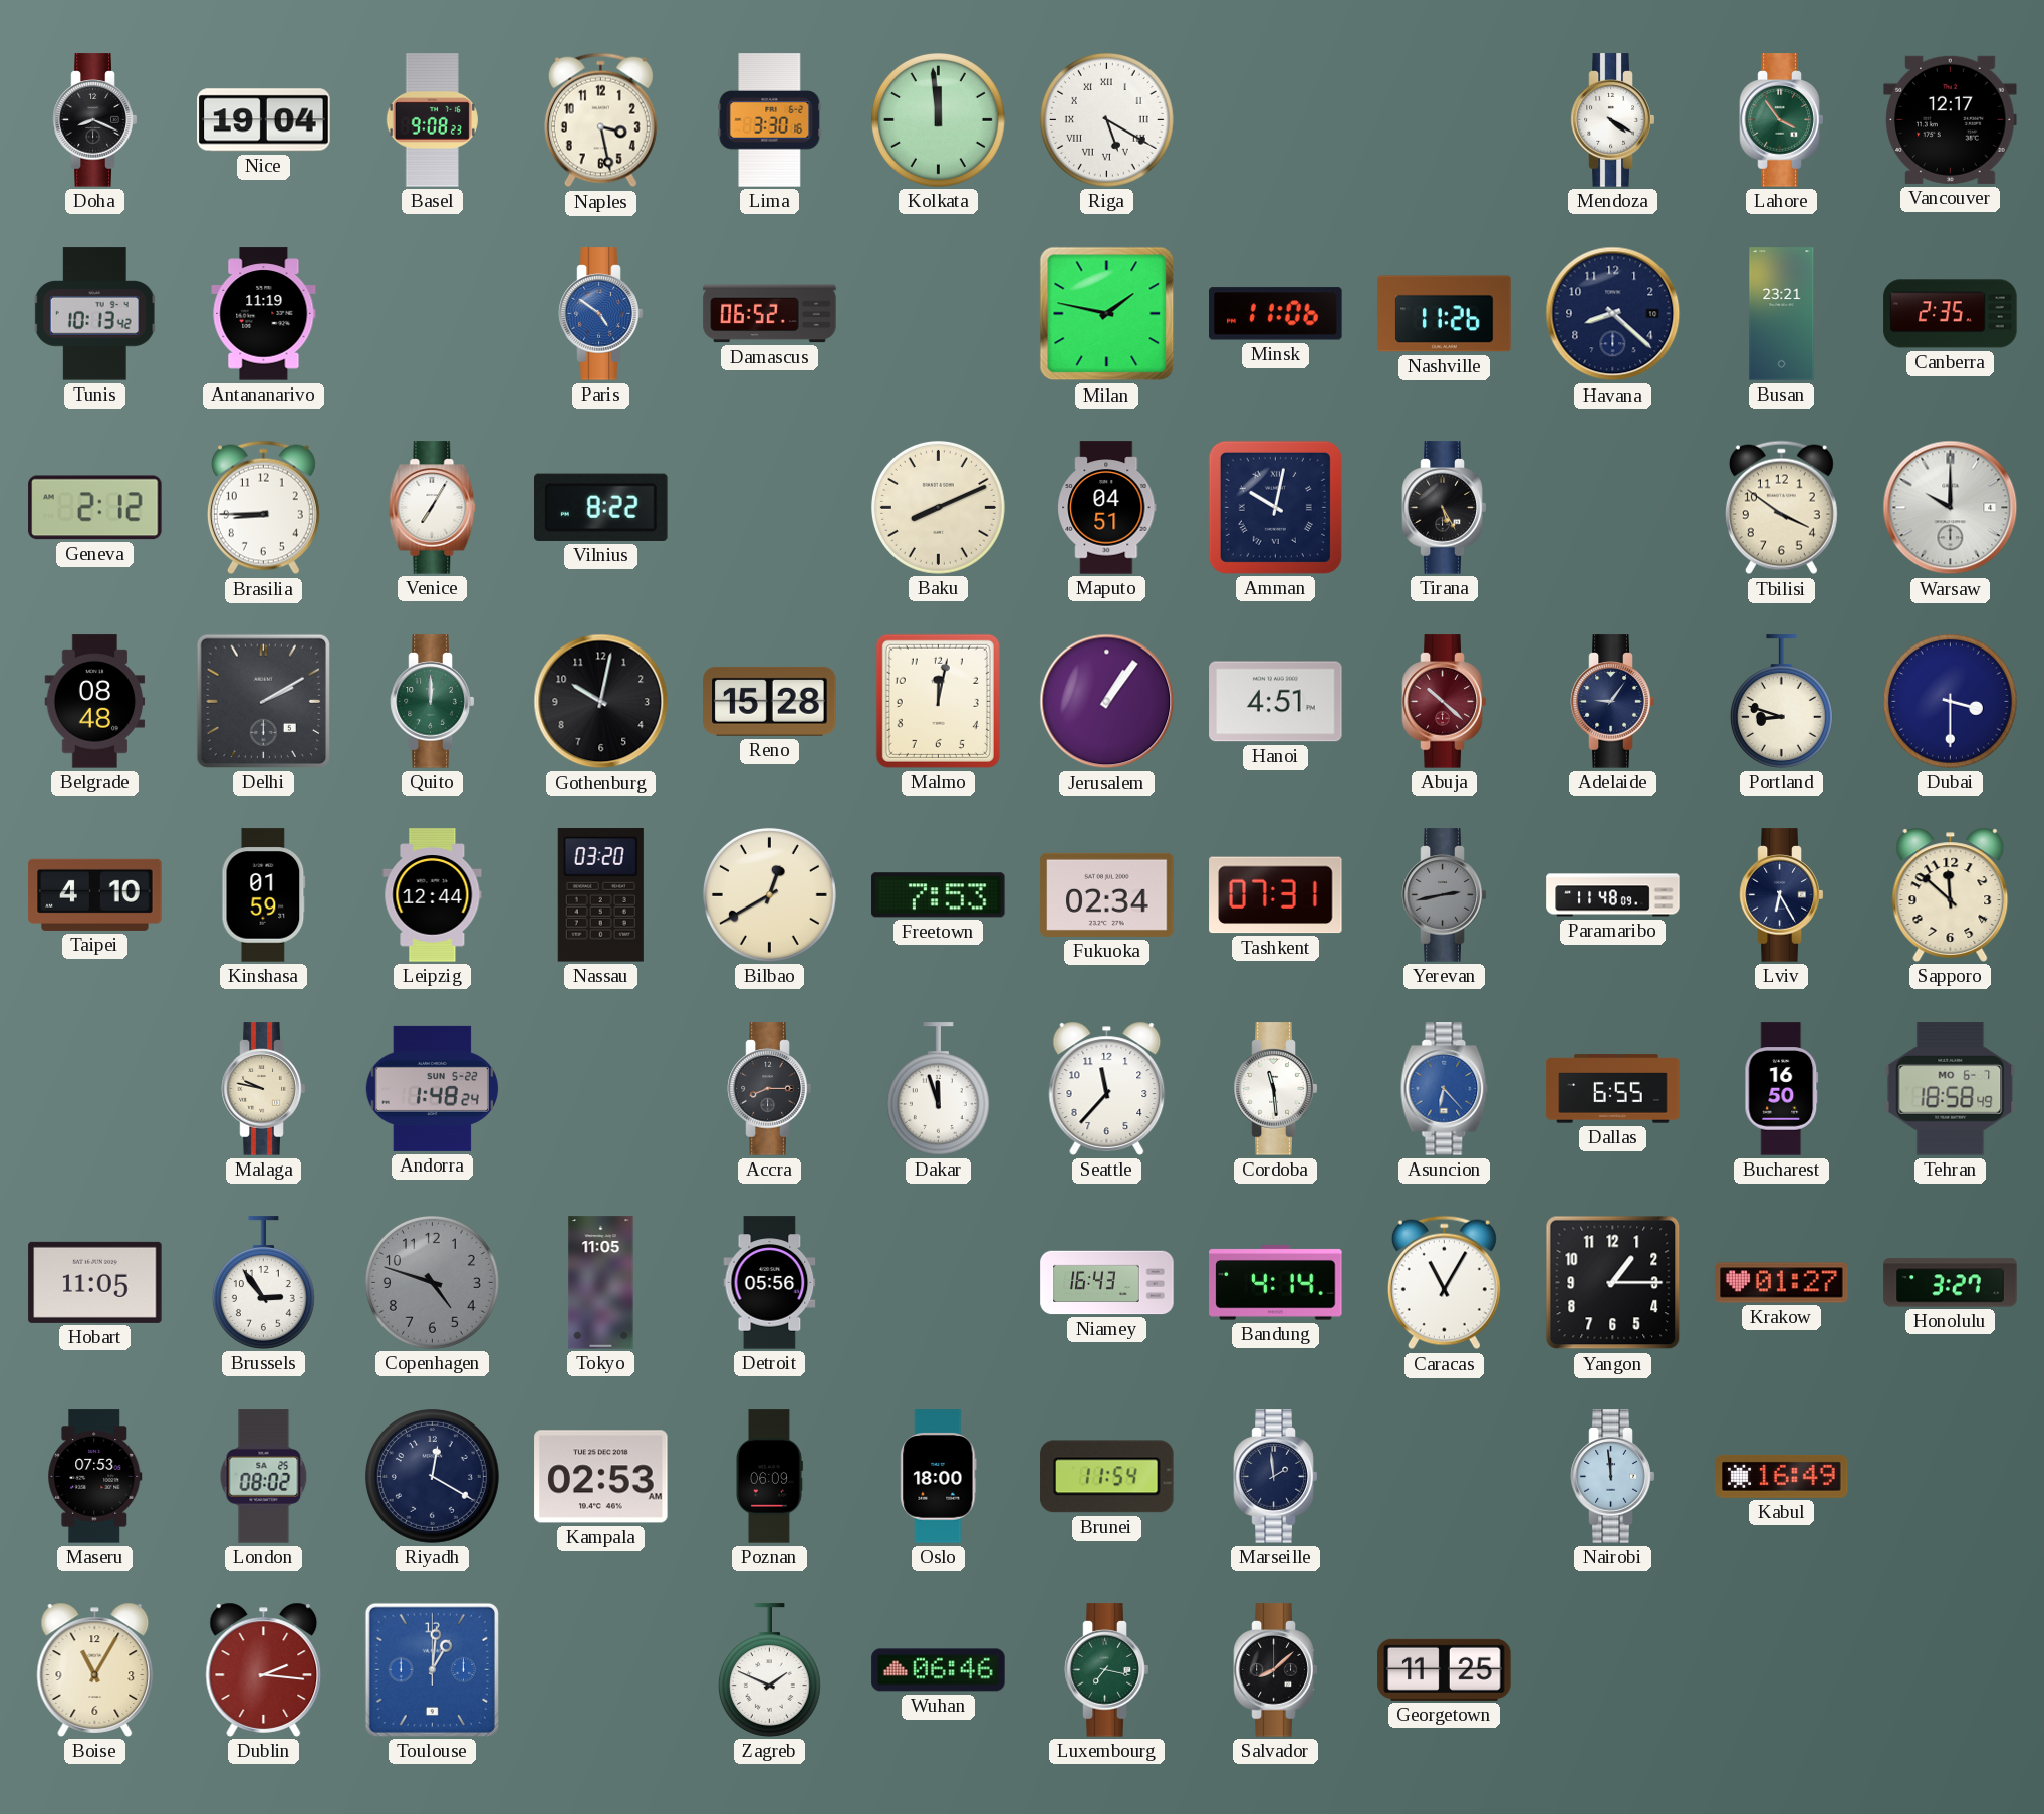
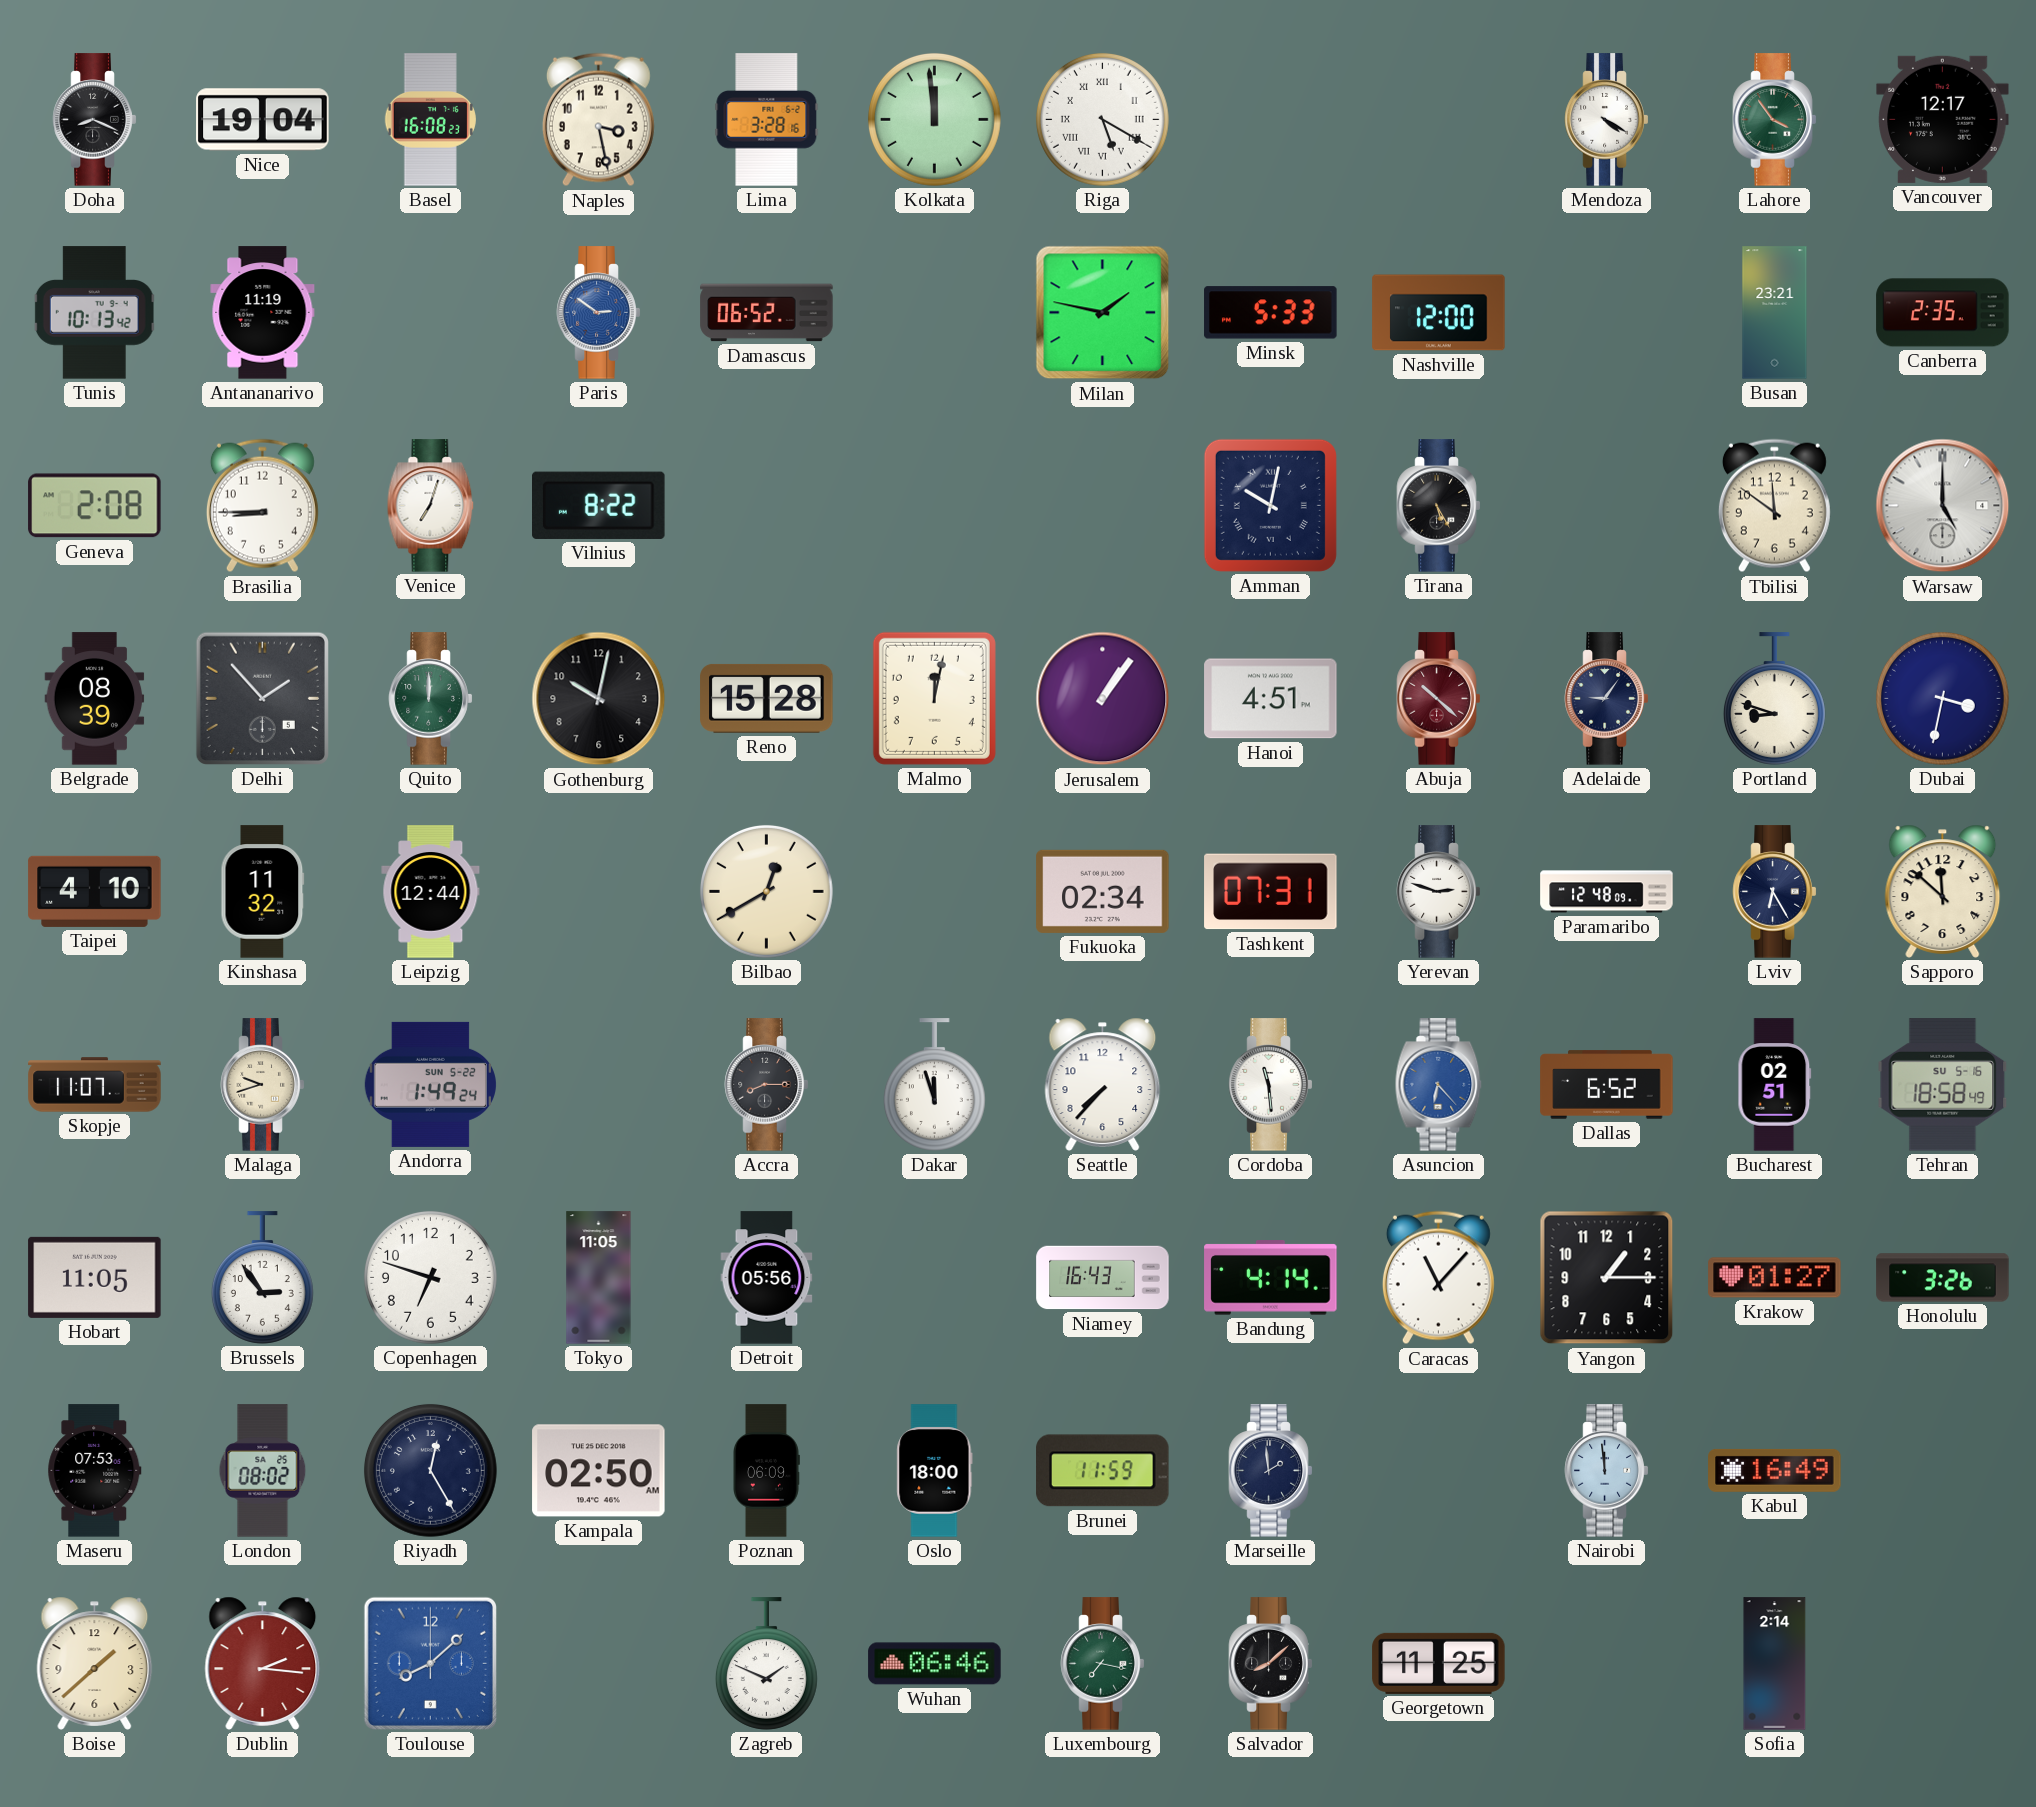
Basel: 9:08 -> 16:08 (430, 120)
Lima: 3:30 -> 3:28 (767, 120)
Paris: 4:51 -> 2:51 (599, 313)
Minsk: 11:06 -> 5:33 (1271, 313)
Nashville: 11:26 -> 12:00 (1439, 313)
Havana: 8:22 -> none (1613, 314)
Geneva: 2:12 -> 2:08 (95, 506)
Venice: 7:05 -> 7:03 (431, 506)
Baku: 8:11 -> none (938, 507)
Maputo: 04:51 -> none (1107, 508)
Tbilisi: 3:51 -> 11:51 (1774, 506)
Warsaw: 10:00 -> 5:00 (1943, 506)
Belgrade: 08:48 -> 08:39 (95, 699)
Delhi: 2:10 -> 1:53 (262, 698)
Dubai: 3:30 -> 3:32 (1942, 698)
Kinshasa: 01:59 -> 11:32 (263, 892)
Nassau: 03:20 -> none (600, 895)
Freetown: 7:53 -> none (939, 895)
Yerevan: 2:43 -> 2:48 (1439, 892)
Yerevan dial: grey -> white (1439, 892)
Paramaribo: 11:48 -> 12:48 (1607, 892)
Skopje: none -> 11:07 (95, 1085)
Malaga: 9:47 -> 9:42 (263, 1085)
Andorra: 1:48 -> 1:49 (430, 1084)
Seattle: 11:37 -> 7:37 (1103, 1084)
Dallas: 6:55 -> 6:52 (1607, 1085)
Bucharest: 16:50 -> 02:51 (1775, 1085)
Tehran date: MO 6-7 -> SU 5-16 (1943, 1085)
Copenhagen: 4:48 -> 6:48 (430, 1277)
Copenhagen dial: grey -> white (430, 1277)
Caracas: 11:05 -> 11:07 (1438, 1278)
Honolulu: 3:27 -> 3:26 (1943, 1278)
Riyadh: 12:20 -> 12:25 (430, 1470)
Kampala: 02:53 -> 02:50 (599, 1471)
Brunei: 11:54 -> 11:59 (1103, 1471)
Boise: 11:05 -> 1:38 (95, 1663)
Toulouse: 1:01 -> 8:08 (430, 1663)
Sofia: none -> 2:14 (1775, 1664)
